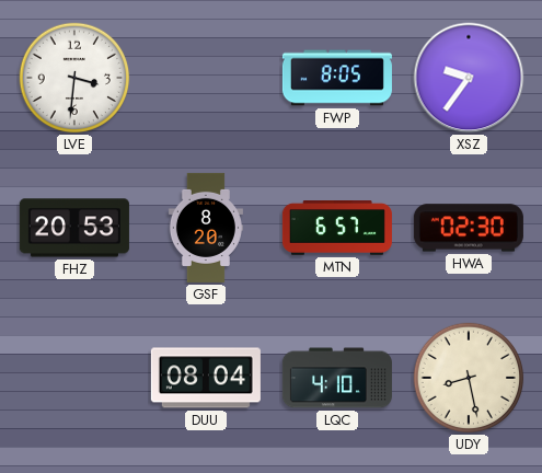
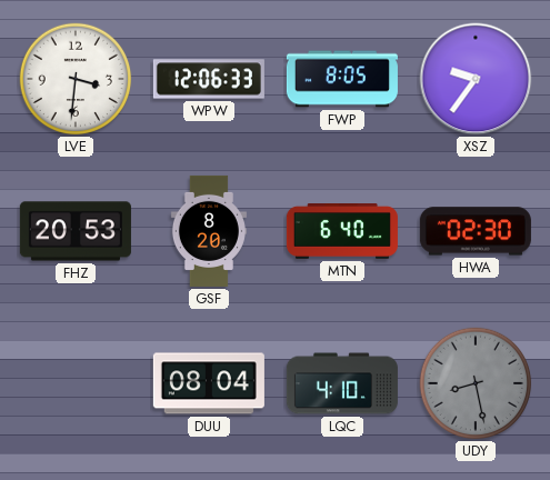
WPW: none -> 12:06 (209, 79)
MTN: 6:57 -> 6:40 (342, 232)
UDY dial: cream -> grey (476, 383)
